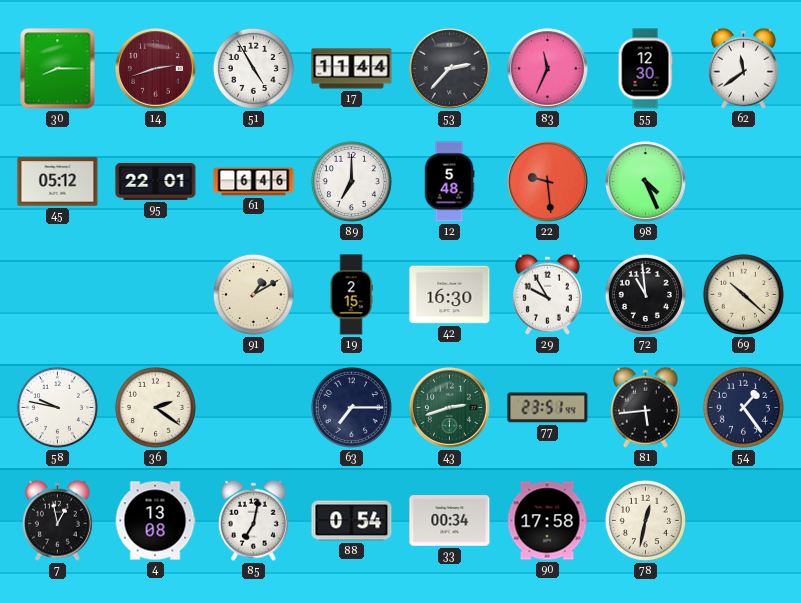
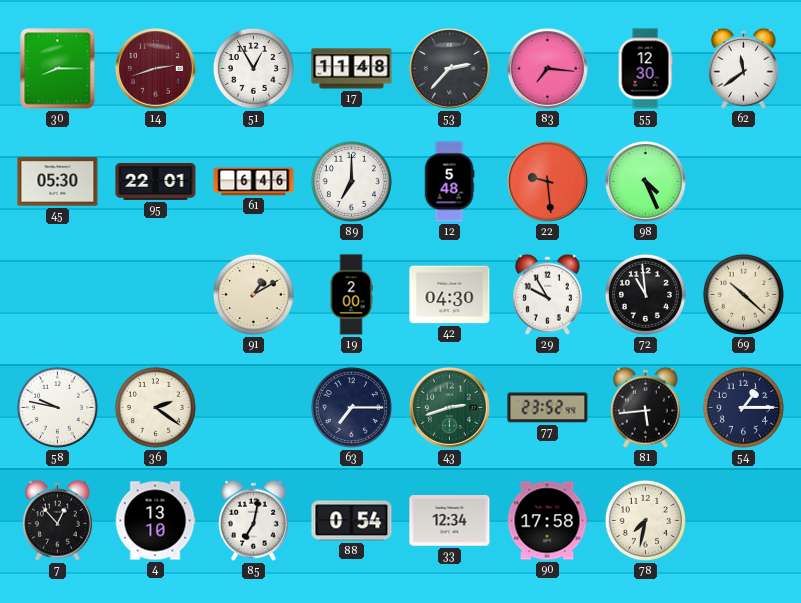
51: 4:55 -> 12:55 (253, 68)
17: 11:44 -> 11:48 (352, 69)
83: 11:34 -> 7:16 (548, 69)
45: 05:12 -> 05:30 (58, 182)
19: 2:15 -> 2:00 (351, 295)
42: 16:30 -> 04:30 (450, 295)
77: 23:51 -> 23:52 (548, 408)
54: 1:24 -> 1:15 (743, 407)
7: 12:58 -> 12:53 (57, 520)
4: 13:08 -> 13:10 (155, 521)
33: 00:34 -> 12:34 (450, 521)
78: 12:32 -> 7:32 (645, 520)
